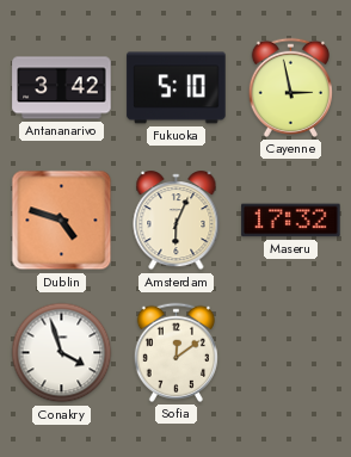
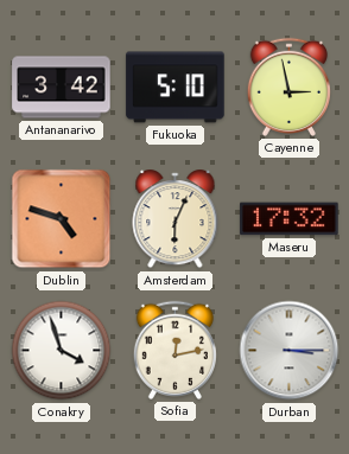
Sofia: 12:09 -> 12:13 (174, 350)
Durban: none -> 3:15 (290, 351)
